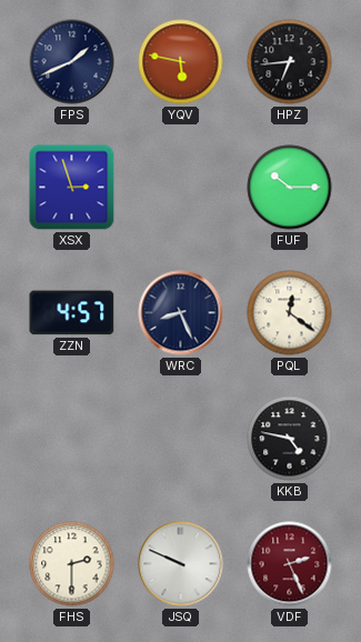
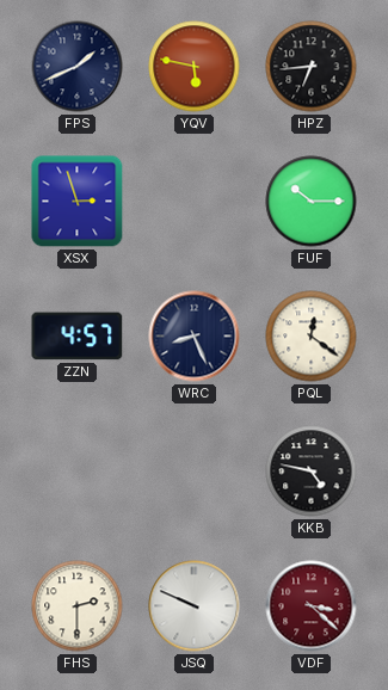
VDF: 2:26 -> 3:22 (312, 606)
